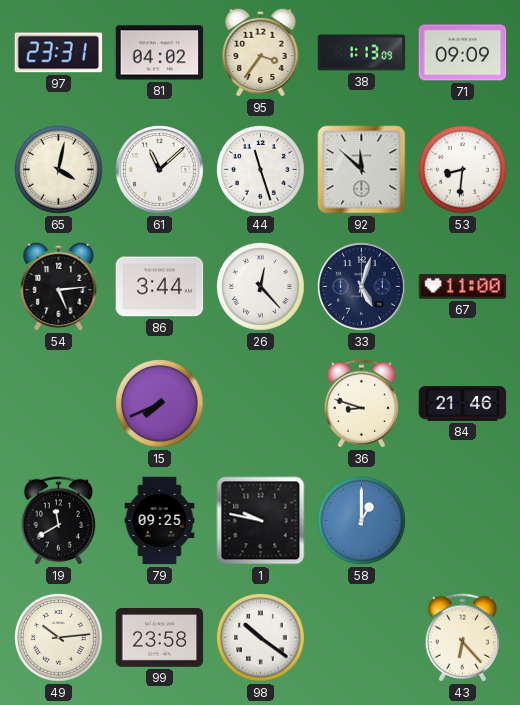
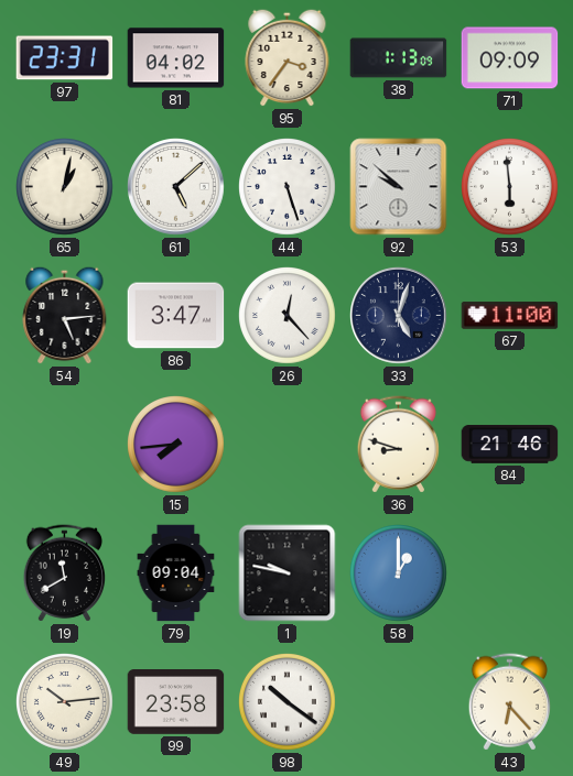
65: 4:02 -> 1:02 (65, 187)
61: 11:08 -> 5:08 (176, 187)
44: 11:27 -> 5:27 (288, 187)
92: 11:52 -> 9:52 (399, 187)
53: 8:31 -> 5:59 (510, 187)
86: 3:44 -> 3:47 (176, 316)
15: 7:41 -> 7:44 (176, 445)
79: 09:25 -> 09:04 (176, 573)
